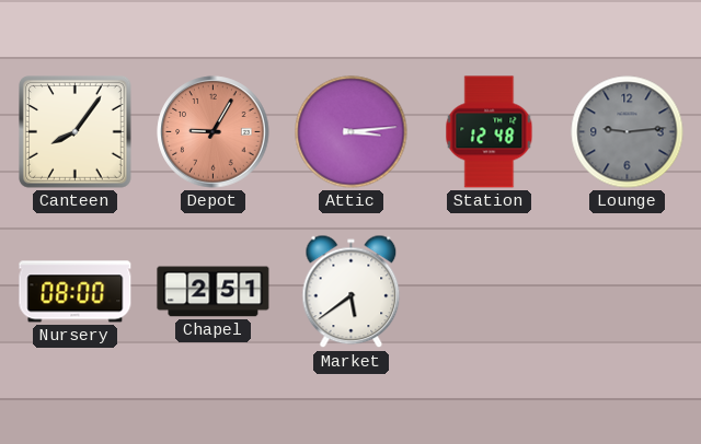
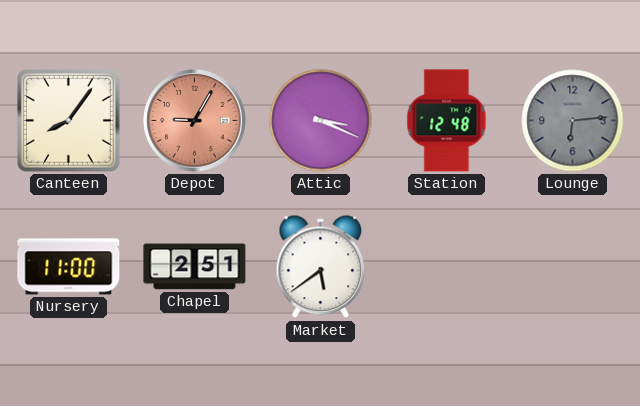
Attic: 3:14 -> 3:19 (321, 121)
Lounge: 9:14 -> 6:14 (573, 121)
Nursery: 08:00 -> 11:00 (69, 267)
